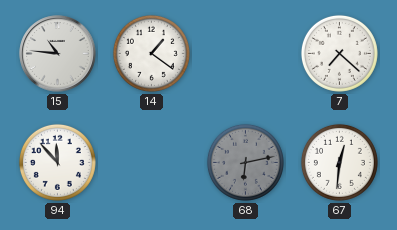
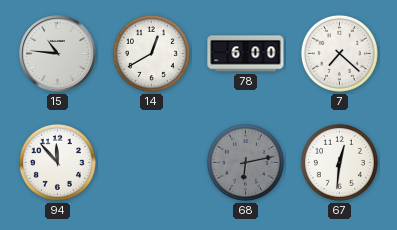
14: 1:21 -> 12:40 (151, 53)
78: none -> 6:00 (246, 54)
